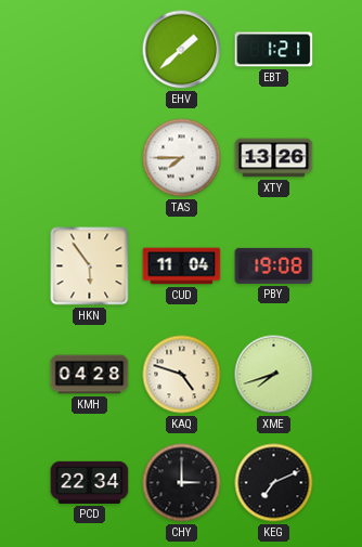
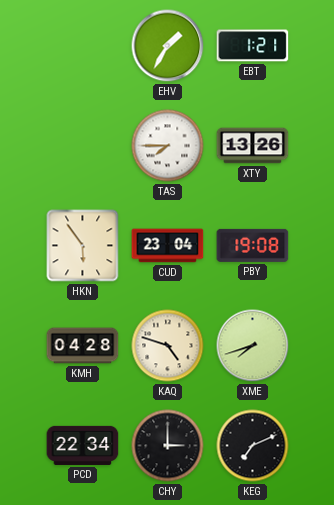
EHV: 1:38 -> 1:35 (168, 46)
CUD: 11:04 -> 23:04 (168, 246)
